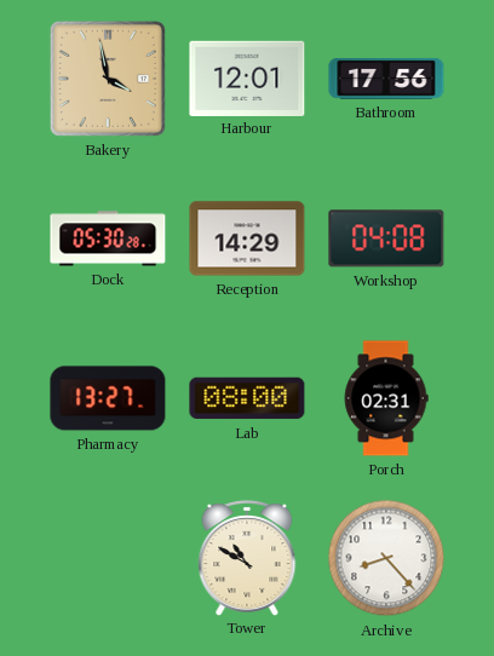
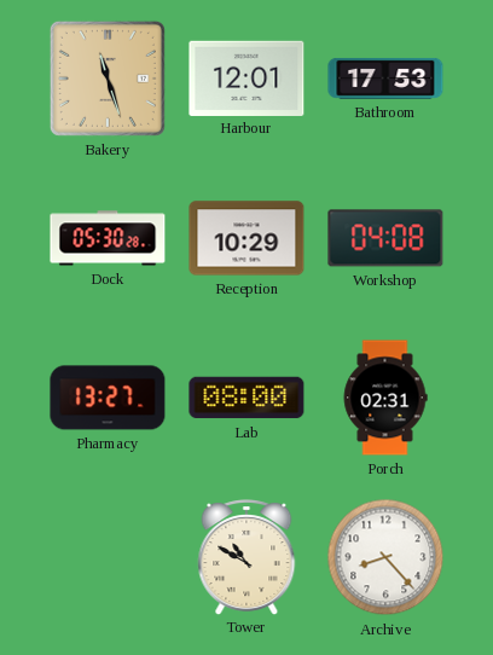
Bakery: 3:58 -> 11:27 (108, 79)
Bathroom: 17:56 -> 17:53 (385, 79)
Reception: 14:29 -> 10:29 (246, 238)
